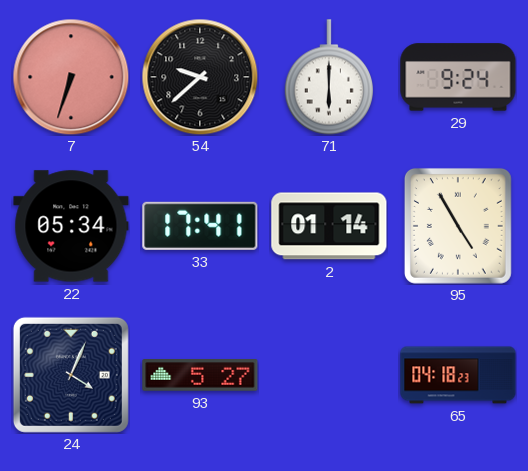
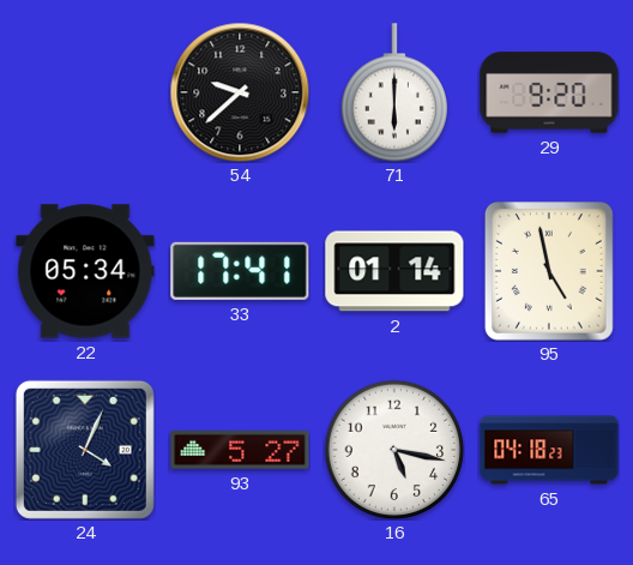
7: 6:33 -> none (71, 77)
29: 9:24 -> 9:20 (549, 92)
95: 4:55 -> 4:58 (549, 271)
16: none -> 5:17 (394, 450)
